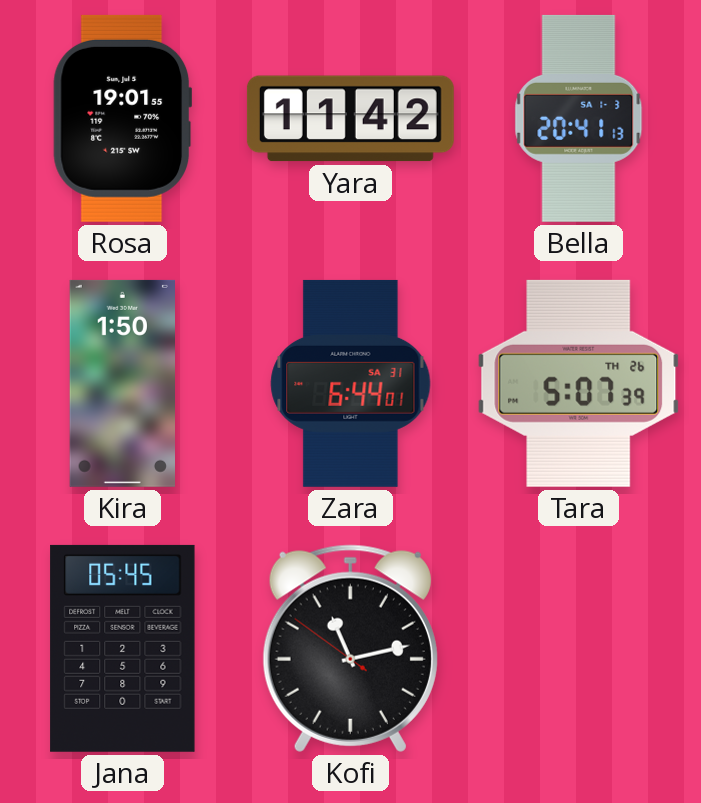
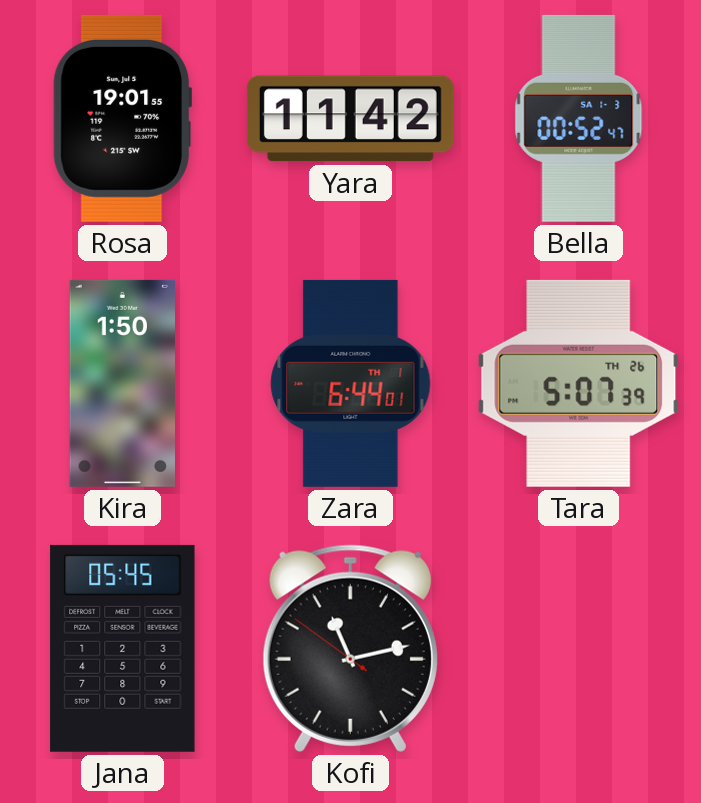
Bella: 20:41 -> 00:52 (579, 118)
Zara date: SA 31 -> TH 1 (351, 383)
